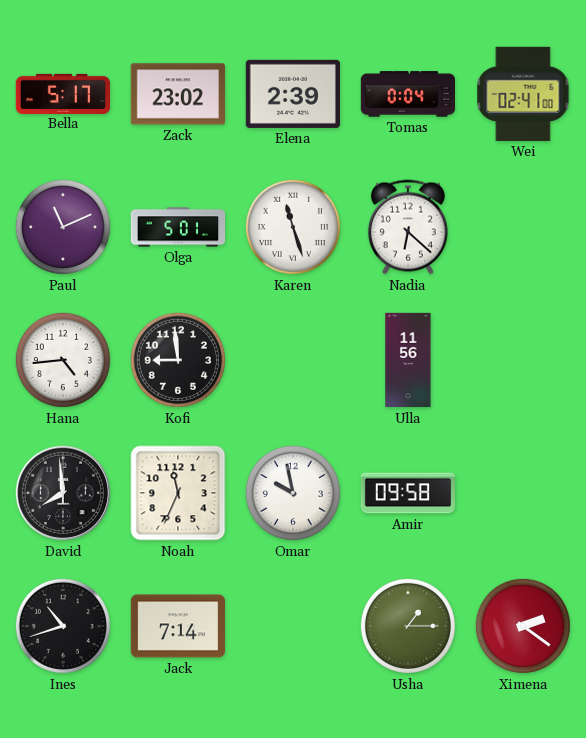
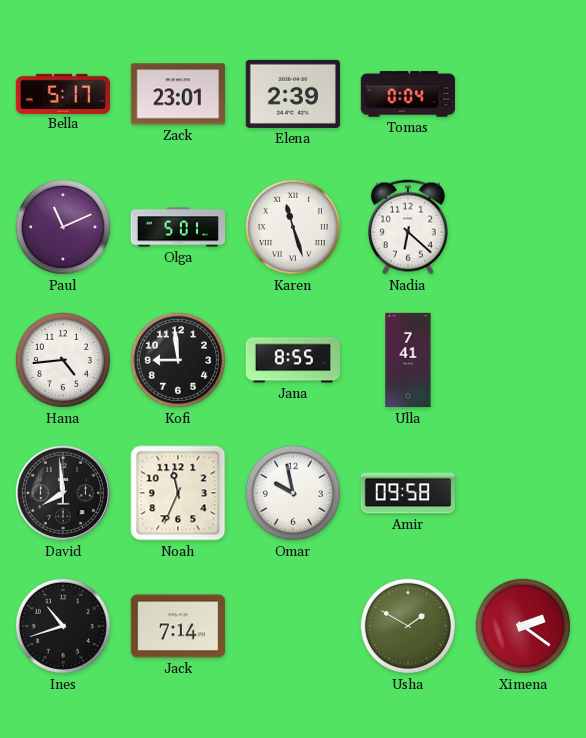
Zack: 23:02 -> 23:01 (178, 94)
Wei: 02:41 -> none (523, 94)
Jana: none -> 8:55 (293, 360)
Ulla: 11:56 -> 7:41 (408, 360)
Usha: 1:15 -> 1:50 (408, 626)
